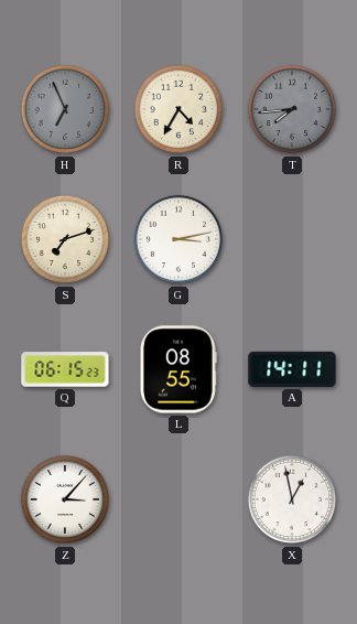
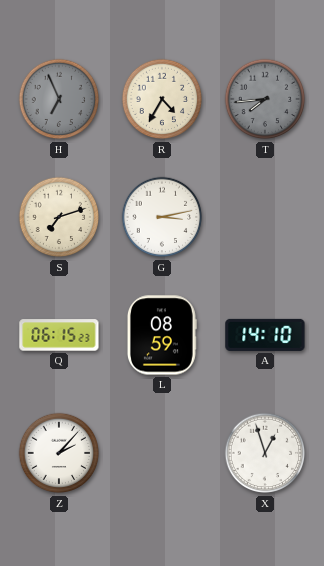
L: 08:55 -> 08:59 (161, 335)
A: 14:11 -> 14:10 (265, 335)
Z: 3:07 -> 2:07 (59, 453)
X: 12:58 -> 12:57 (265, 453)
